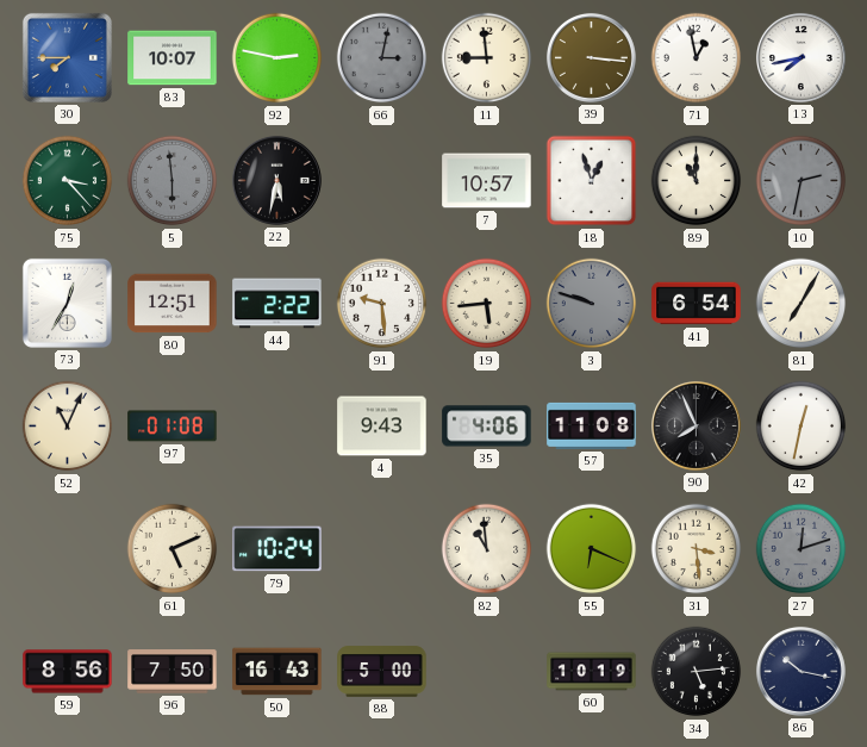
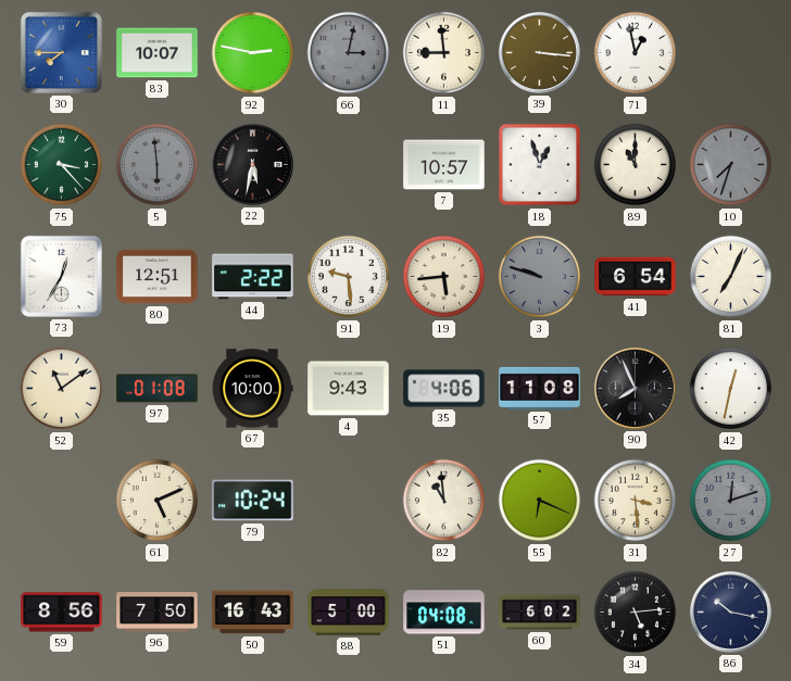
13: 7:43 -> none (800, 57)
10: 2:32 -> 7:33 (731, 165)
81: 7:05 -> 7:04 (731, 277)
52: 11:04 -> 11:09 (62, 389)
67: none -> 10:00 (252, 389)
51: none -> 04:08 (444, 613)
60: 10:19 -> 6:02 (540, 613)
